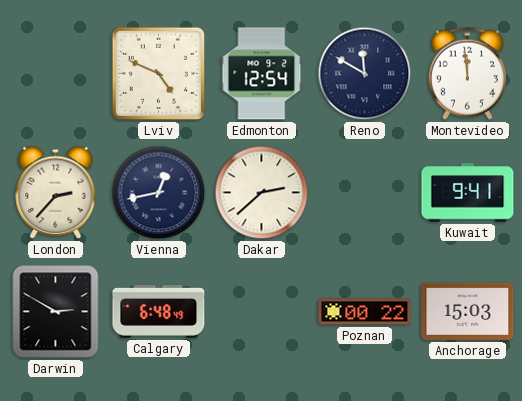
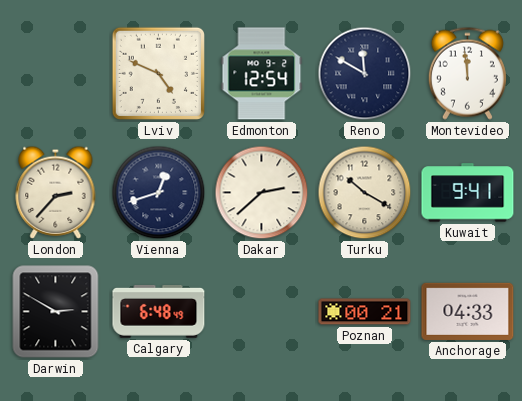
Vienna: 12:43 -> 12:42 (159, 193)
Turku: none -> 10:20 (365, 193)
Poznan: 00:22 -> 00:21 (365, 312)
Anchorage: 15:03 -> 04:33 (468, 311)
